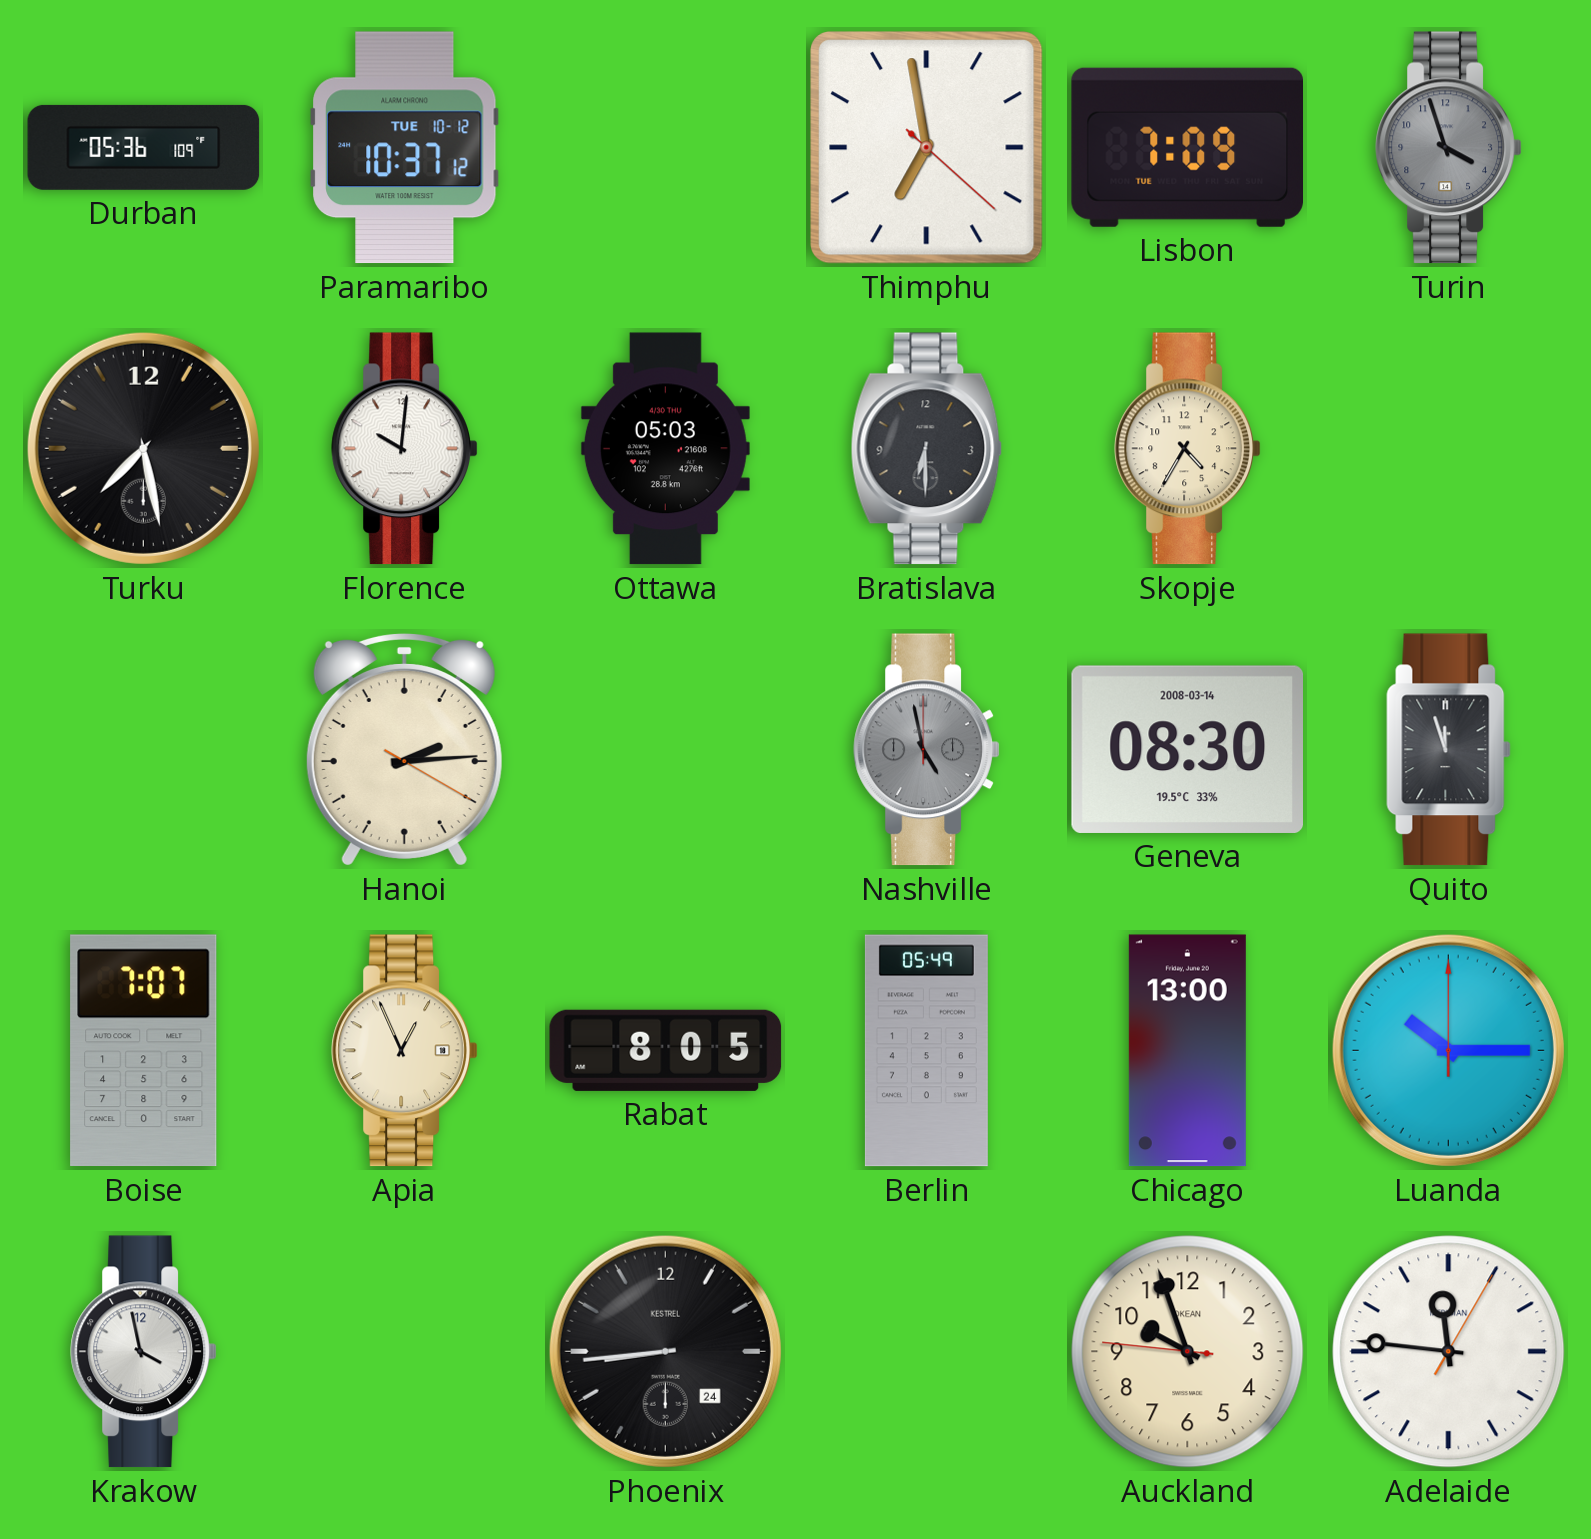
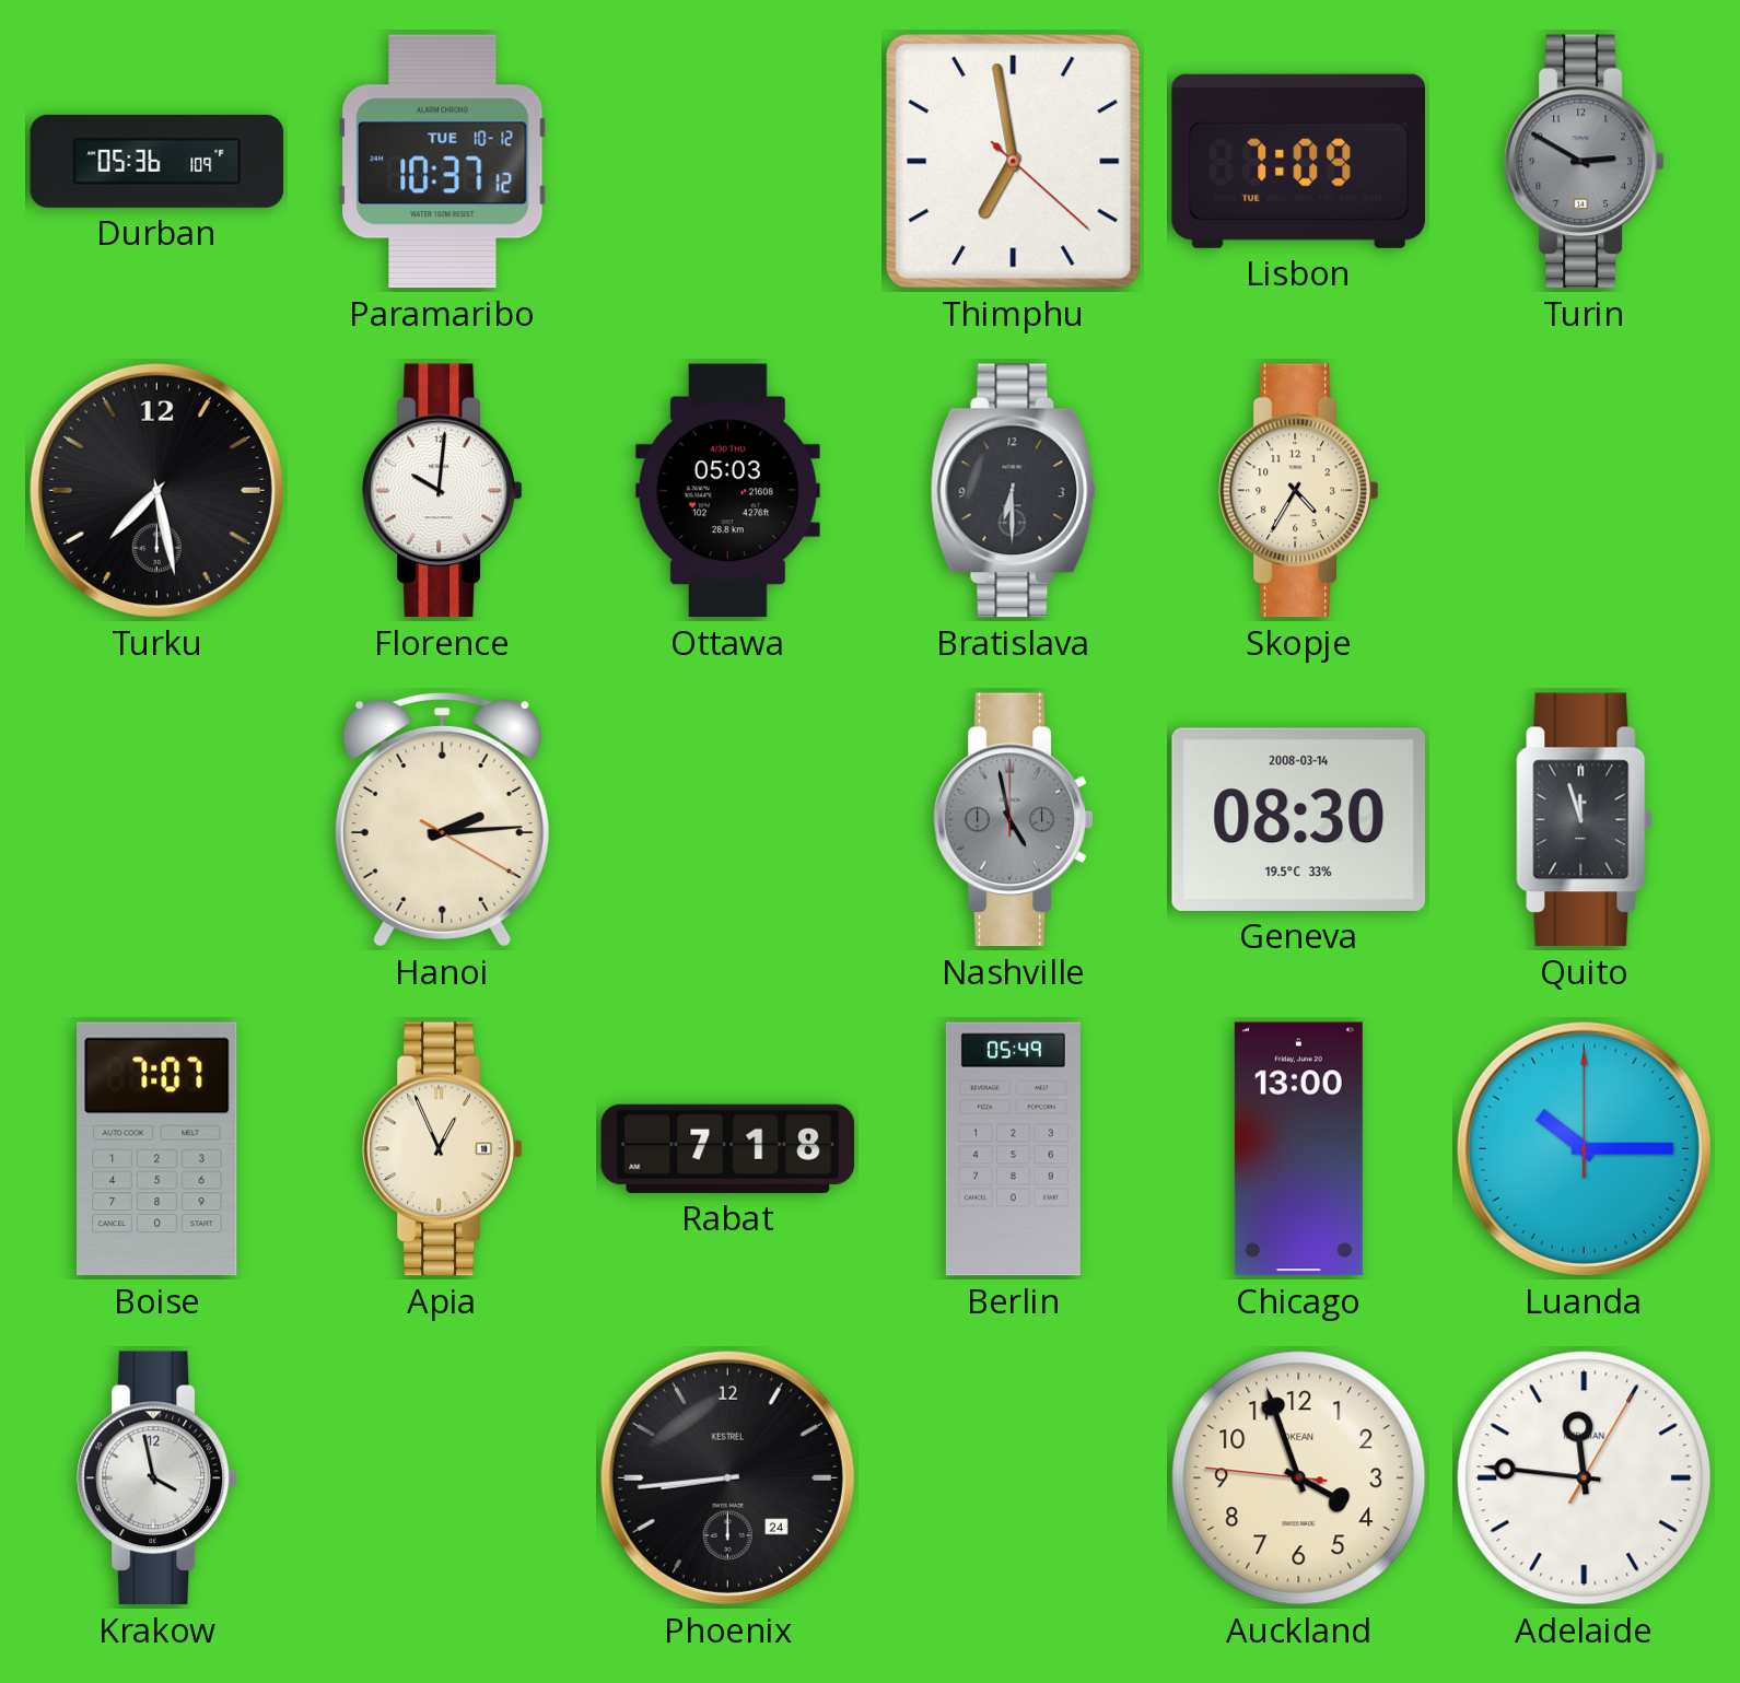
Turin: 3:57 -> 2:50 (1585, 162)
Rabat: 8:05 -> 7:18 (728, 1148)
Auckland: 9:56 -> 3:56 (1299, 1479)
